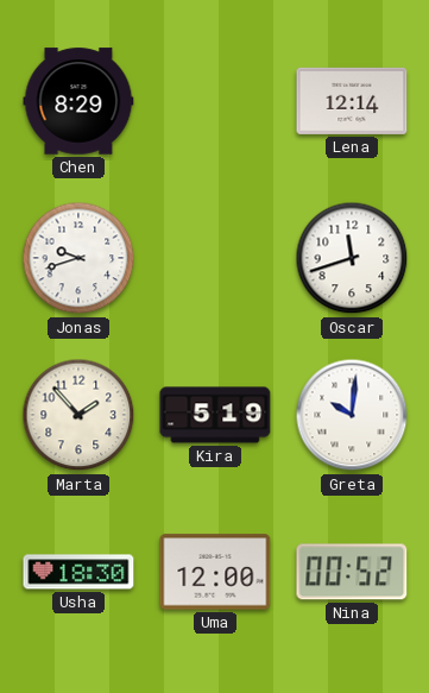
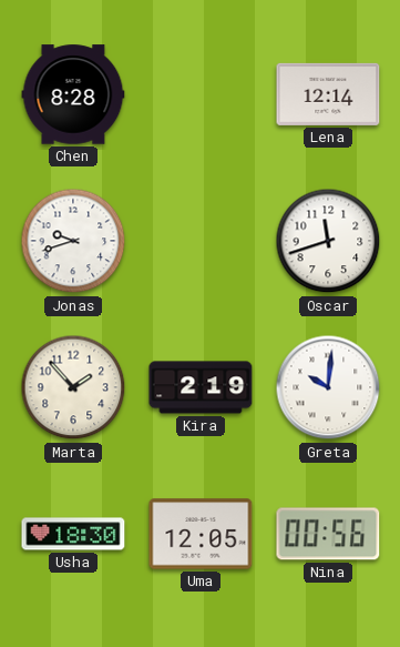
Chen: 8:29 -> 8:28 (73, 94)
Kira: 5:19 -> 2:19 (201, 387)
Uma: 12:00 -> 12:05 (201, 534)
Nina: 00:52 -> 00:56 (328, 534)
